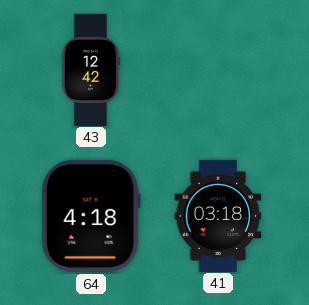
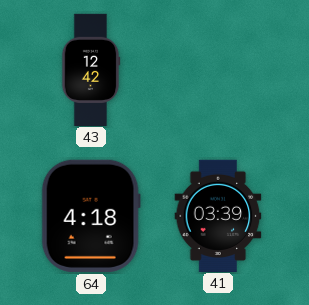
41: 03:18 -> 03:39 (218, 215)
